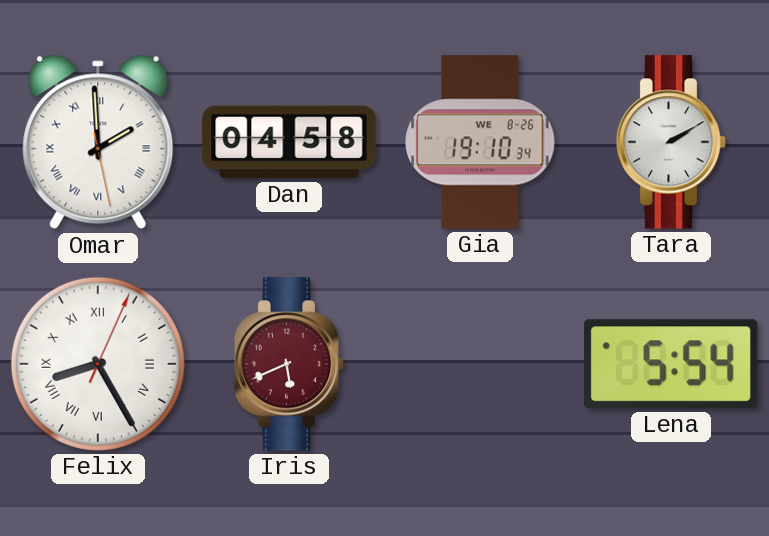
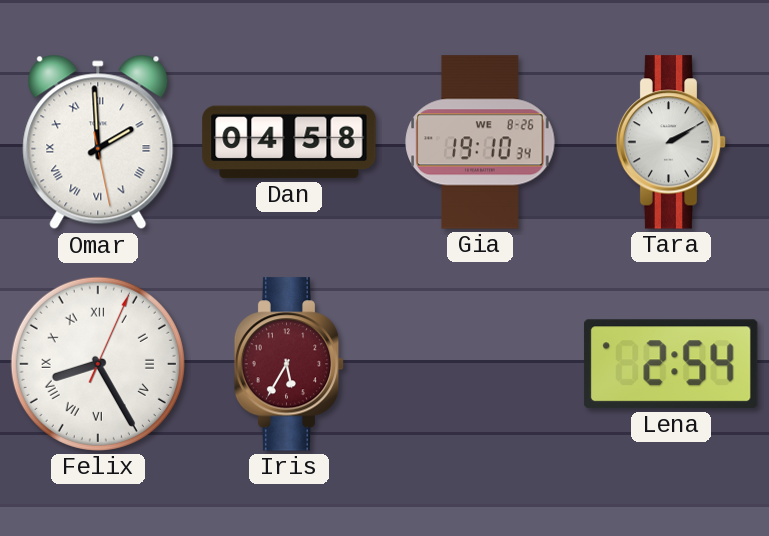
Iris: 5:41 -> 5:35 (289, 364)
Lena: 5:54 -> 2:54 (671, 364)
